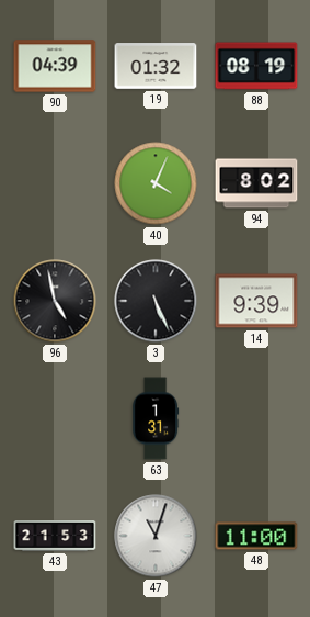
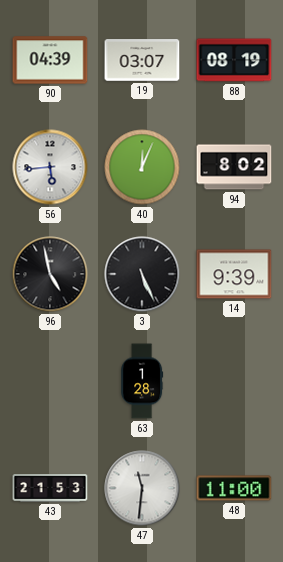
19: 01:32 -> 03:07 (142, 60)
56: none -> 5:44 (50, 167)
40: 4:04 -> 12:04 (142, 167)
63: 1:31 -> 1:28 (142, 381)
47: 11:03 -> 11:31 (142, 488)
